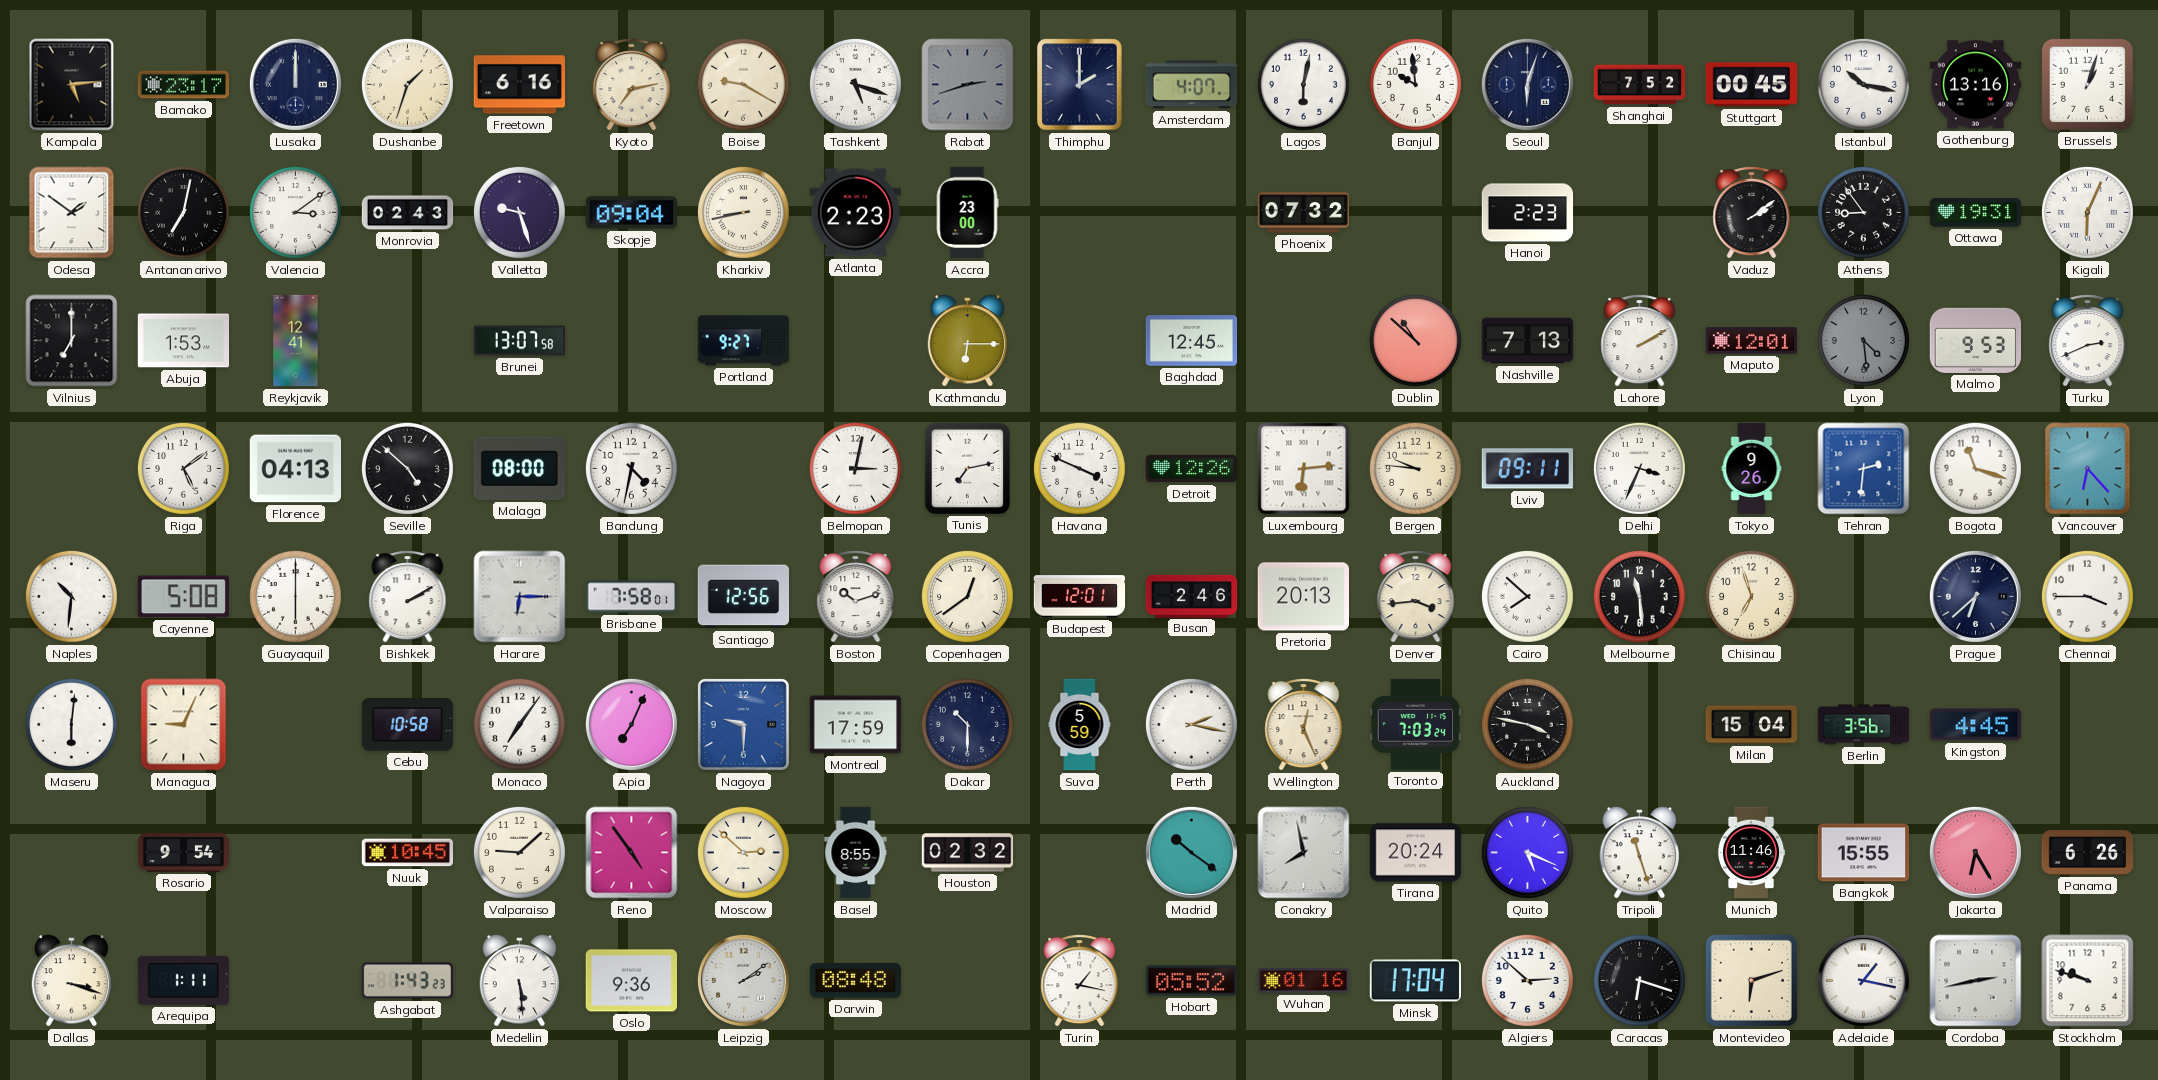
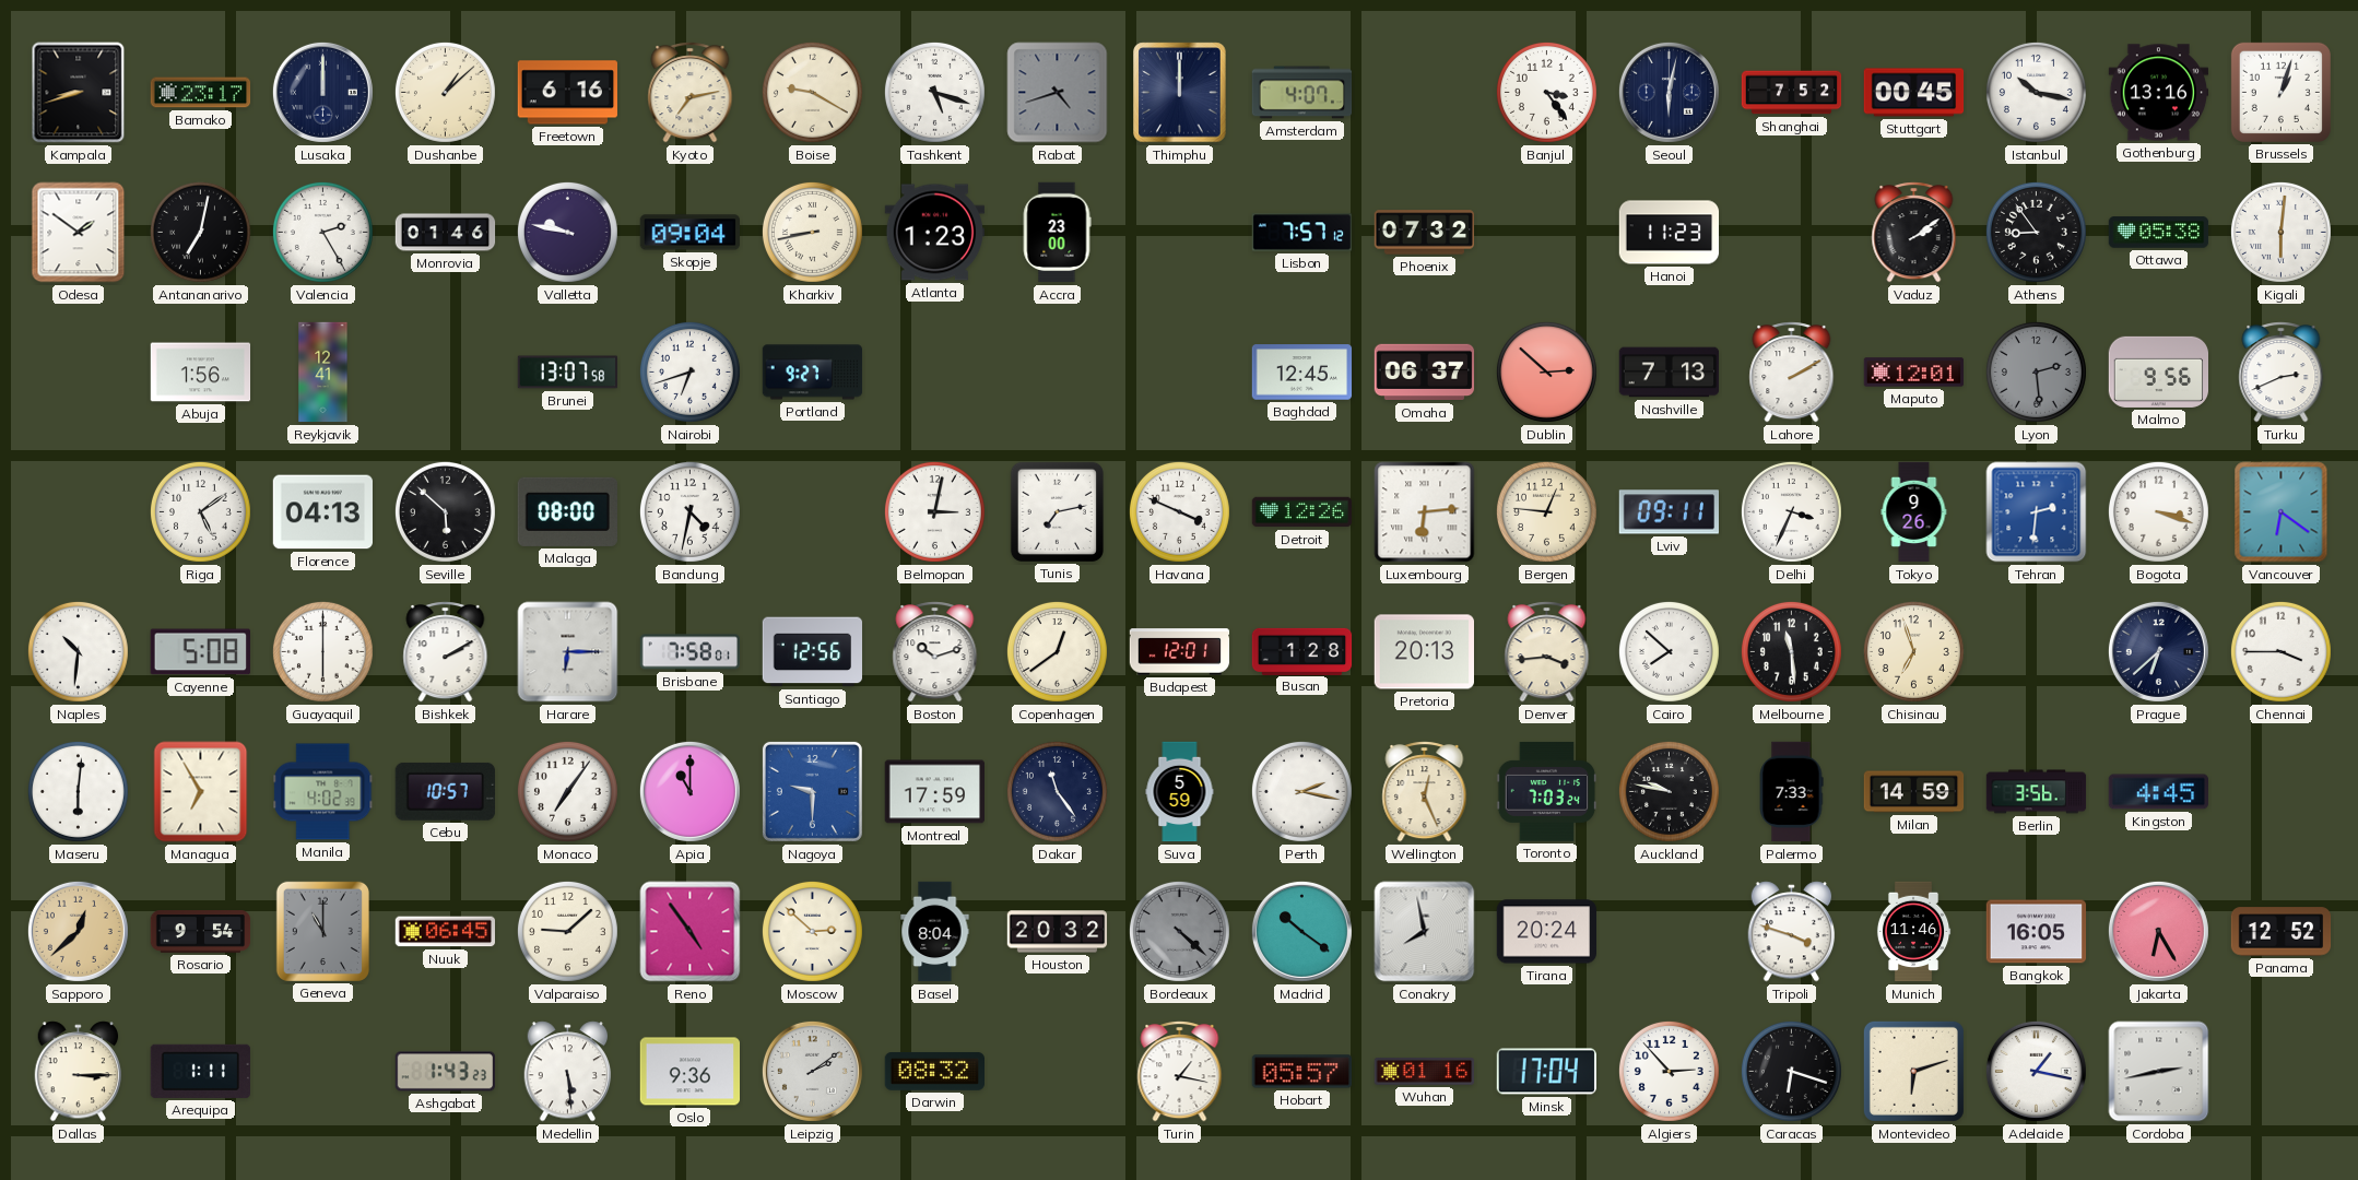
Kampala: 5:14 -> 8:42 (79, 93)
Dushanbe: 1:33 -> 1:08 (445, 92)
Rabat: 2:42 -> 4:42 (1058, 93)
Thimphu: 2:00 -> 12:00 (1180, 93)
Lagos: 6:02 -> none (1303, 84)
Banjul: 9:59 -> 3:24 (1546, 92)
Seoul: 6:03 -> 6:02 (1669, 92)
Valencia: 3:09 -> 2:25 (322, 232)
Monrovia: 02:43 -> 01:46 (446, 233)
Valletta: 9:27 -> 9:47 (567, 232)
Atlanta: 2:23 -> 1:23 (935, 233)
Lisbon: none -> 7:57 (1302, 233)
Hanoi: 2:23 -> 11:23 (1670, 233)
Ottawa: 19:31 -> 05:38 (2159, 233)
Kigali: 6:04 -> 6:01 (2280, 232)
Vilnius: 7:00 -> none (72, 341)
Abuja: 1:53 -> 1:56 (201, 373)
Nairobi: none -> 6:42 (689, 371)
Kathmandu: 6:15 -> none (968, 341)
Omaha: none -> 06:37 (1425, 373)
Dublin: 10:52 -> 2:52 (1546, 371)
Lyon: 4:29 -> 2:29 (2036, 371)
Malmo: 9:53 -> 9:56 (2159, 371)
Seville: 4:52 -> 5:52 (445, 511)
Bergen: 9:46 -> 12:46 (1546, 511)
Bogota: 11:18 -> 3:18 (2158, 511)
Vancouver: 6:23 -> 6:21 (2282, 512)
Busan: 2:46 -> 1:28 (1302, 651)
Managua: 9:04 -> 6:55 (201, 792)
Manila: none -> 4:02 (323, 792)
Cebu: 10:58 -> 10:57 (445, 792)
Apia: 7:04 -> 11:00 (689, 791)
Dakar: 10:30 -> 11:24 (1057, 791)
Auckland: 3:47 -> 9:47 (1669, 791)
Palermo: none -> 7:33 (1791, 792)
Milan: 15:04 -> 14:59 (1914, 792)
Sapporo: none -> 12:38 (78, 931)
Geneva: none -> 11:00 (322, 931)
Nuuk: 10:45 -> 06:45 (445, 932)
Basel: 8:55 -> 8:04 (935, 932)
Houston: 02:32 -> 20:32 (1058, 932)
Bordeaux: none -> 4:22 (1179, 931)
Quito: 5:19 -> none (1527, 852)
Tripoli: 11:27 -> 3:48 (1792, 932)
Bangkok: 15:55 -> 16:05 (2037, 932)
Panama: 6:26 -> 12:52 (2282, 932)
Dallas: 3:18 -> 3:15 (79, 1072)
Darwin: 08:48 -> 08:32 (934, 1071)
Hobart: 05:52 -> 05:57 (1301, 1072)
Algiers: 2:52 -> 2:53 (1669, 1071)
Stockholm: 9:48 -> none (2088, 981)
